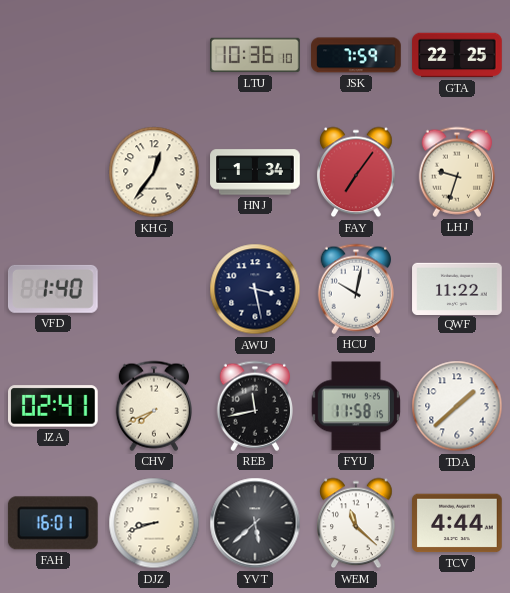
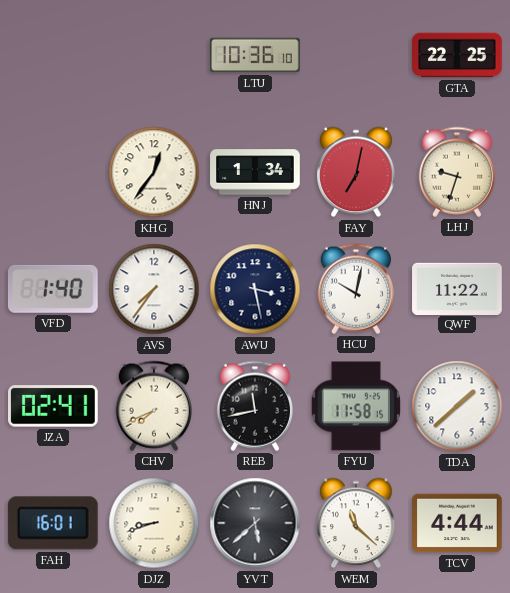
JSK: 7:59 -> none (356, 55)
FAY: 7:06 -> 7:02 (356, 172)
AVS: none -> 7:36 (154, 289)
